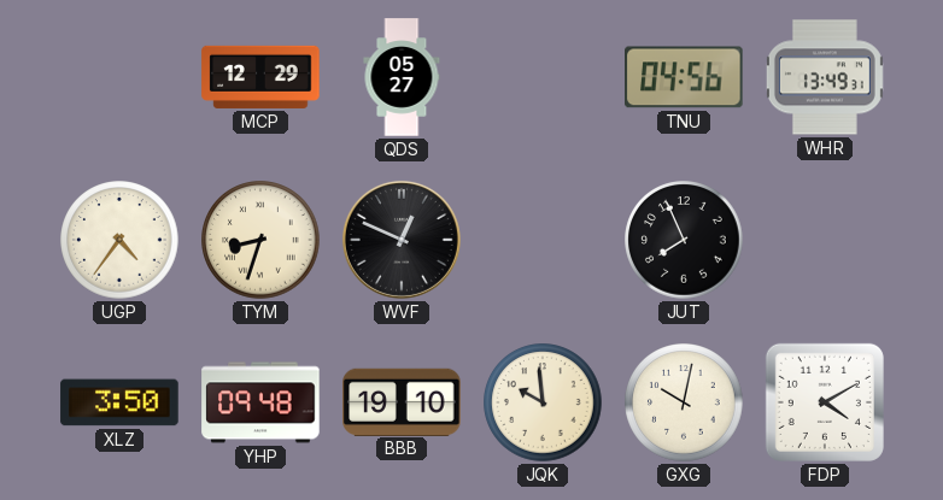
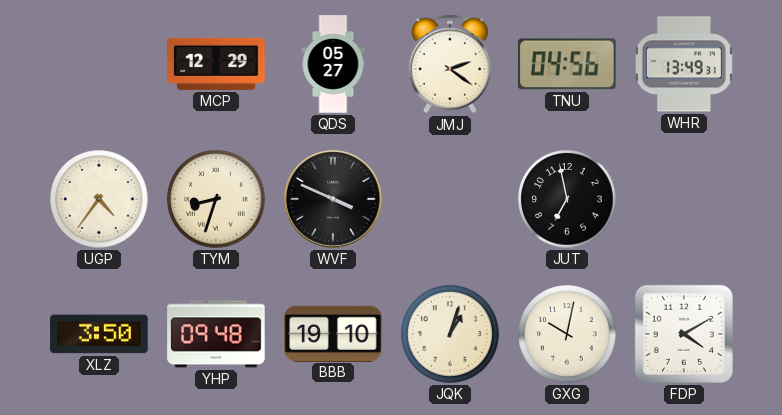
JMJ: none -> 2:21 (449, 64)
WVF: 12:49 -> 3:49 (333, 199)
JUT: 7:56 -> 6:58 (567, 199)
JQK: 9:59 -> 1:03 (450, 334)
